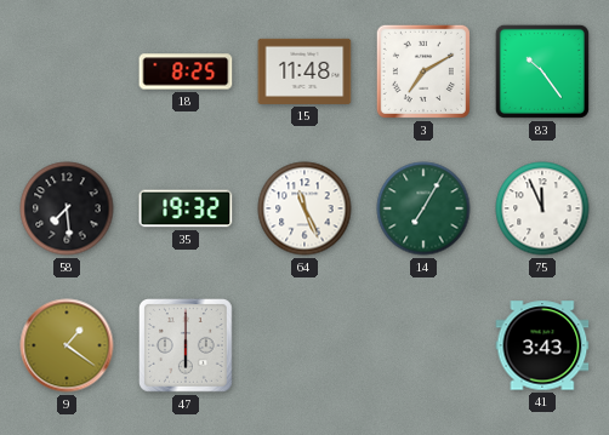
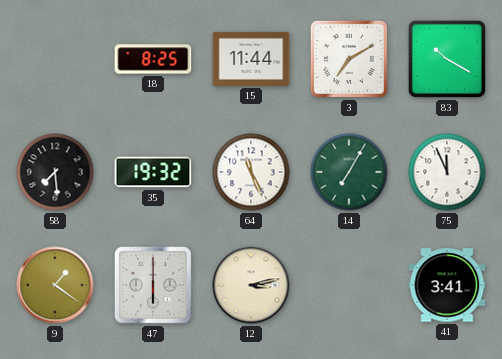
15: 11:48 -> 11:44 (251, 59)
83: 10:24 -> 10:20 (447, 59)
12: none -> 3:13 (251, 285)
41: 3:43 -> 3:41 (447, 285)
